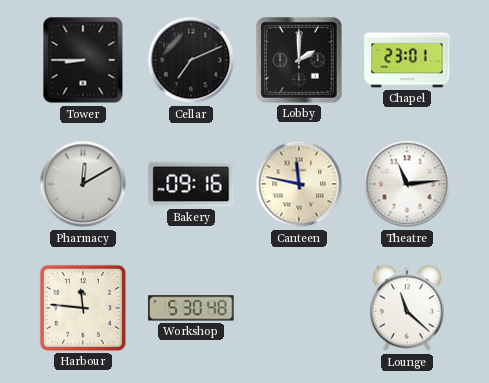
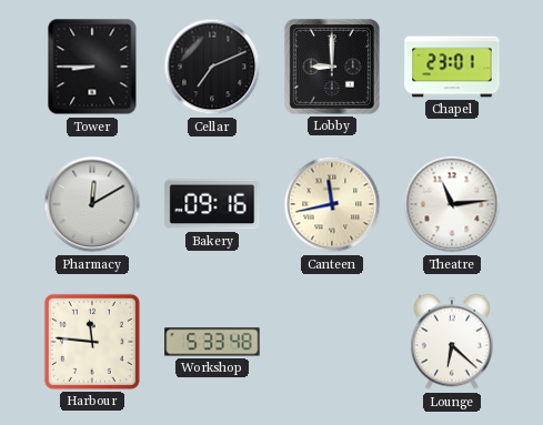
Lobby: 2:00 -> 9:00 (332, 67)
Canteen: 11:47 -> 11:43 (332, 204)
Workshop: 5:30 -> 5:33 (212, 342)
Lounge: 11:22 -> 6:22 (452, 342)
